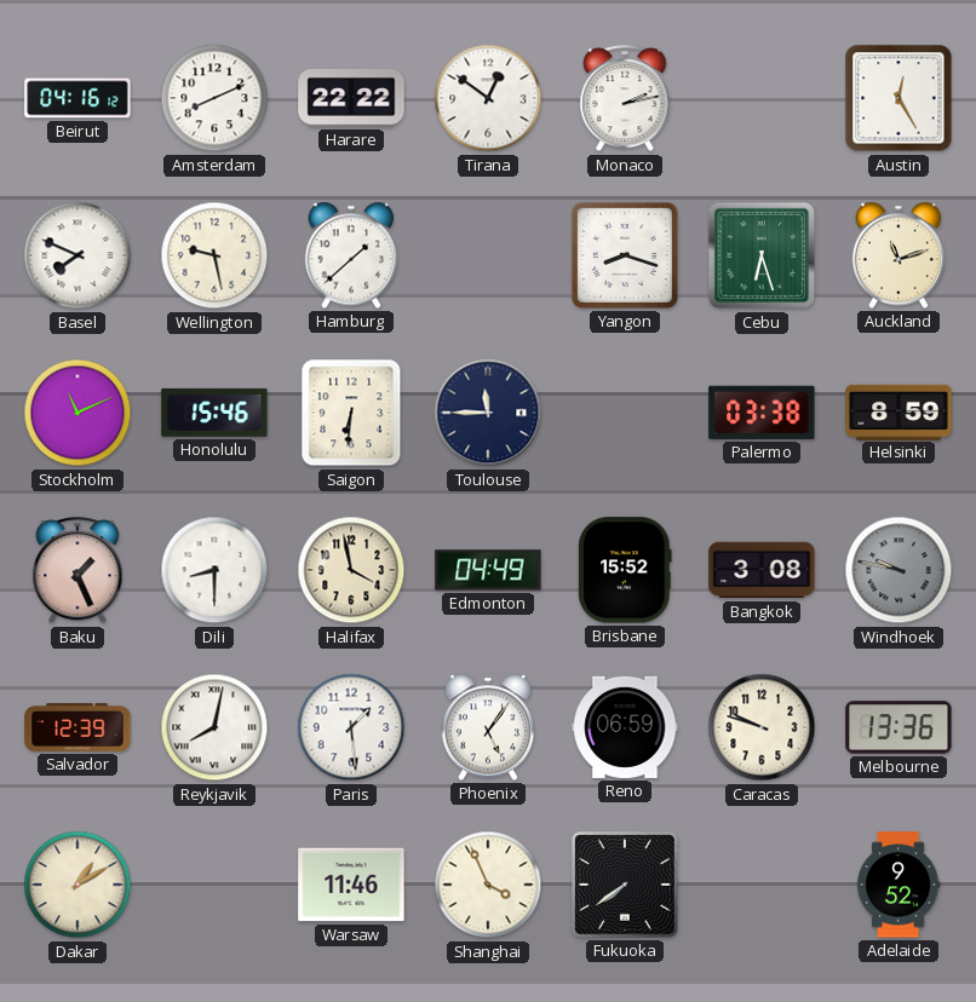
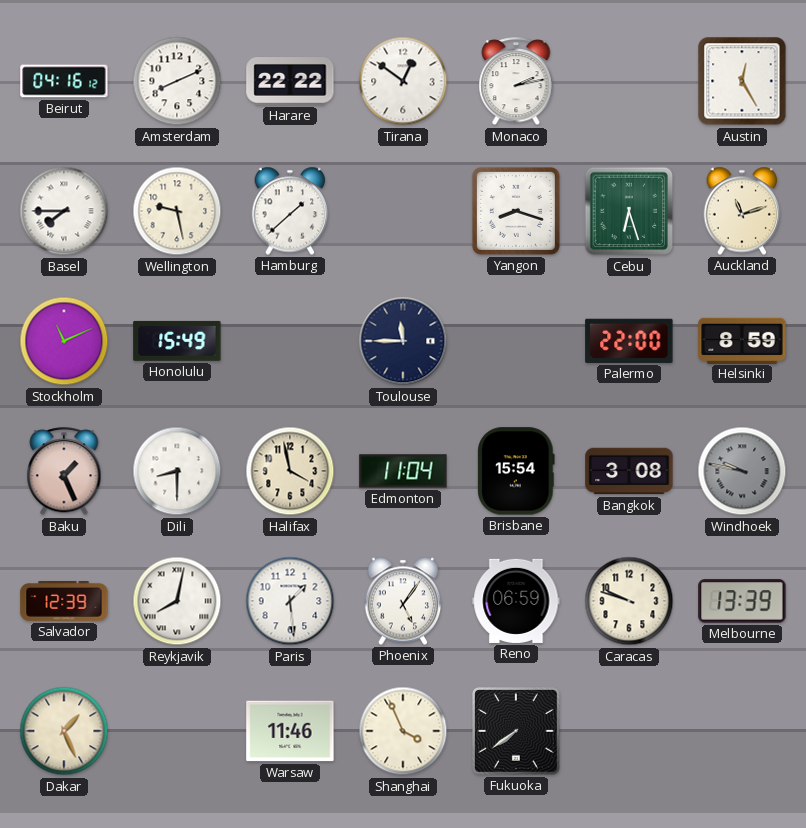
Basel: 7:49 -> 7:45 (64, 211)
Honolulu: 15:46 -> 15:49 (177, 341)
Saigon: 6:31 -> none (351, 413)
Palermo: 03:38 -> 22:00 (629, 341)
Edmonton: 04:49 -> 11:04 (403, 471)
Brisbane: 15:52 -> 15:54 (516, 471)
Melbourne: 13:36 -> 13:39 (742, 601)
Dakar: 1:10 -> 1:26 (64, 731)
Adelaide: 9:52 -> none (899, 885)
